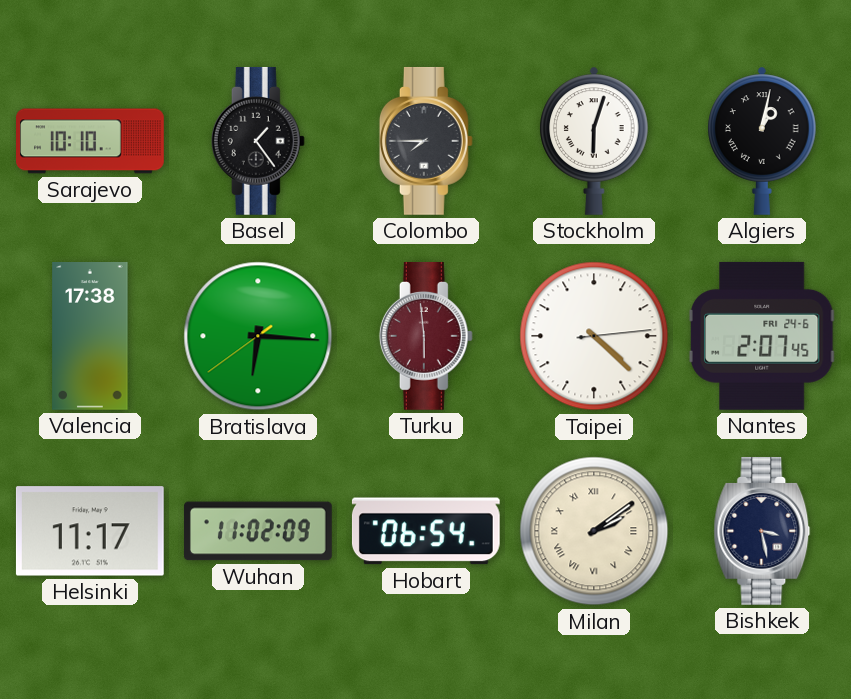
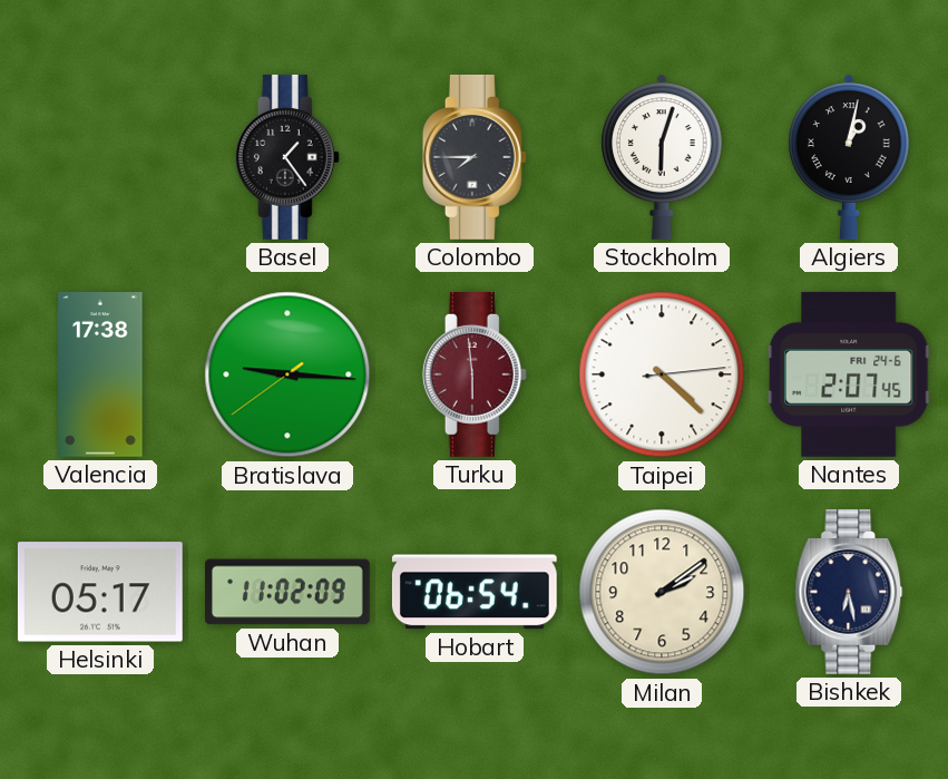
Sarajevo: 10:10 -> none (90, 141)
Bratislava: 6:15 -> 9:15 (287, 374)
Helsinki: 11:17 -> 05:17 (100, 592)
Milan numerals: Roman -> Arabic (662, 592)
Bishkek: 3:28 -> 6:28 (849, 592)
